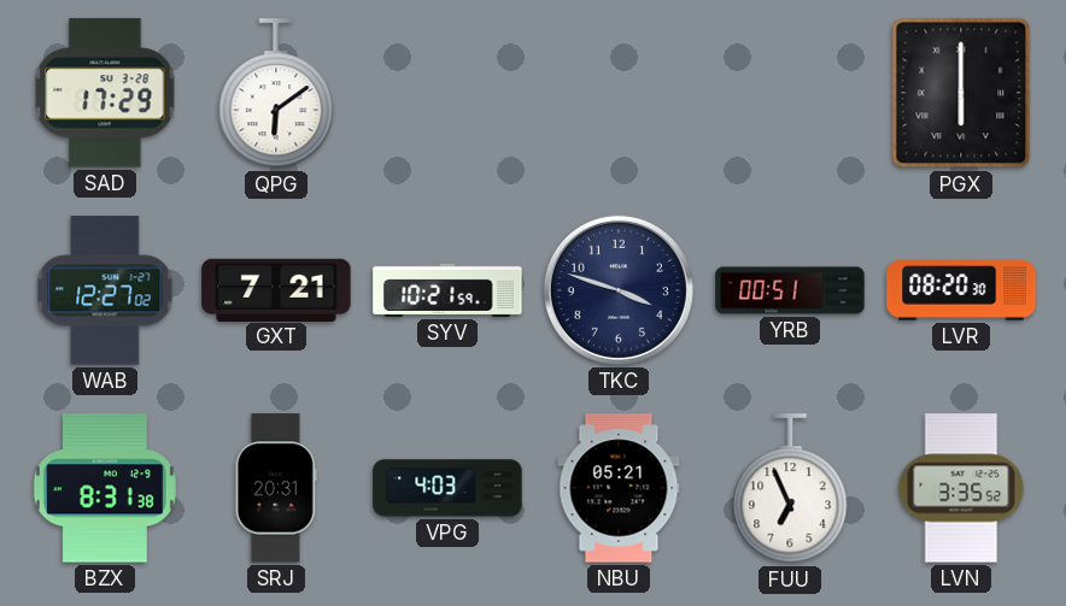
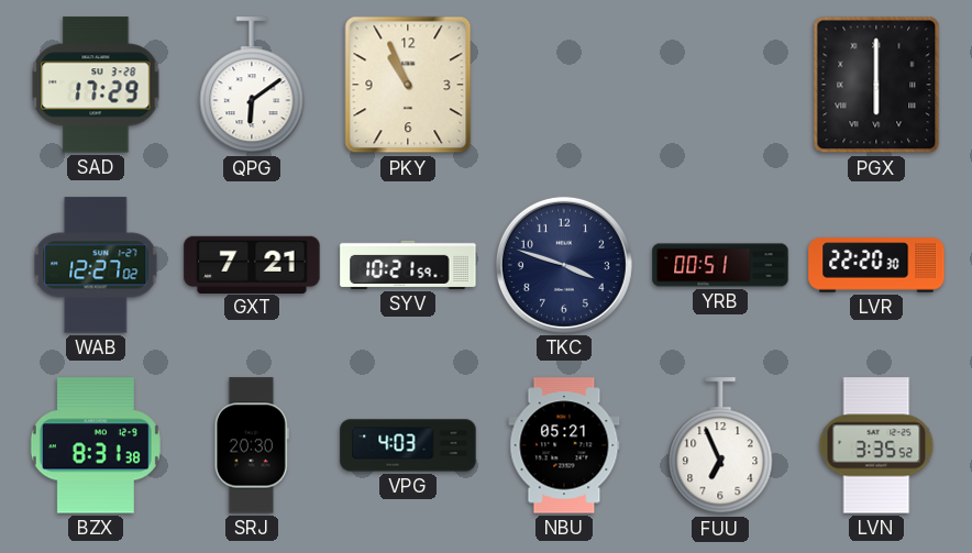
PKY: none -> 10:56 (408, 85)
LVR: 08:20 -> 22:20 (876, 265)
SRJ: 20:31 -> 20:30 (252, 445)
